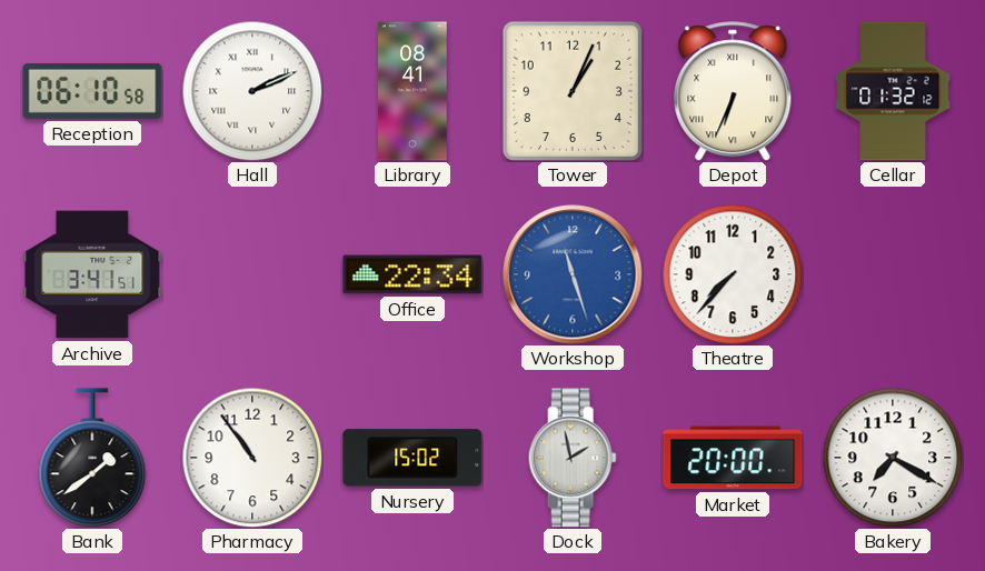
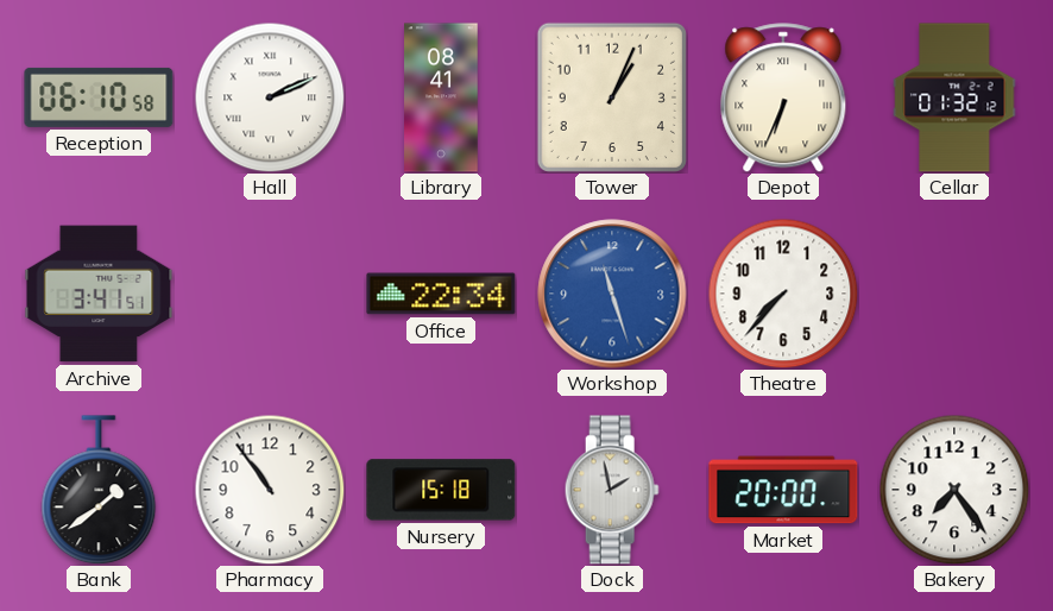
Nursery: 15:02 -> 15:18 (441, 490)
Bakery: 7:20 -> 7:24 (954, 490)
